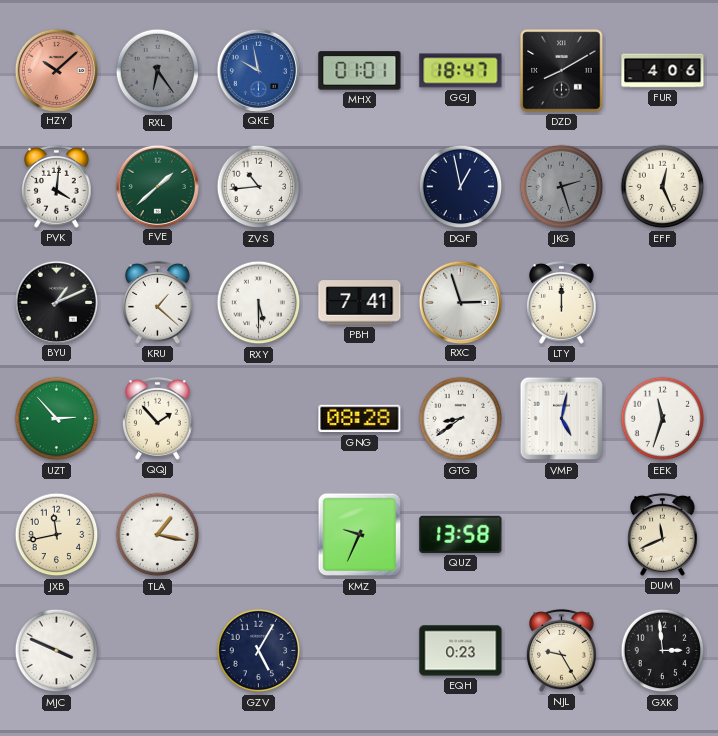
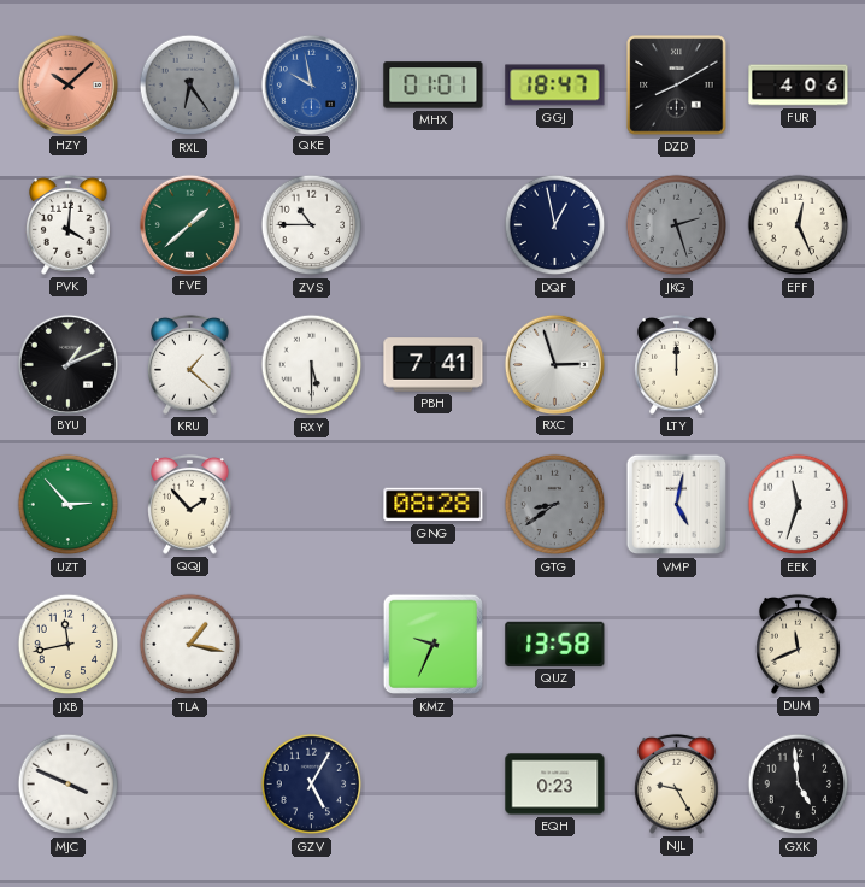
ZVS: 10:44 -> 10:45 (312, 225)
GTG dial: white -> grey (555, 505)
GXK: 2:59 -> 4:59 (799, 785)
